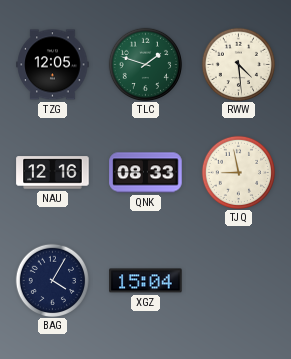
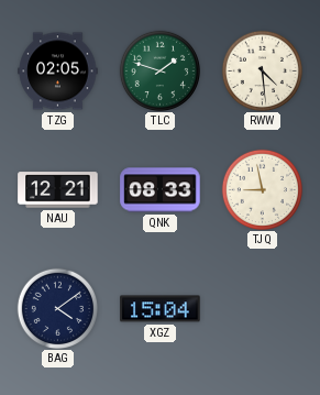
TZG: 12:05 -> 02:05 (58, 72)
NAU: 12:16 -> 12:21 (58, 190)
BAG: 4:05 -> 4:09 (57, 308)
